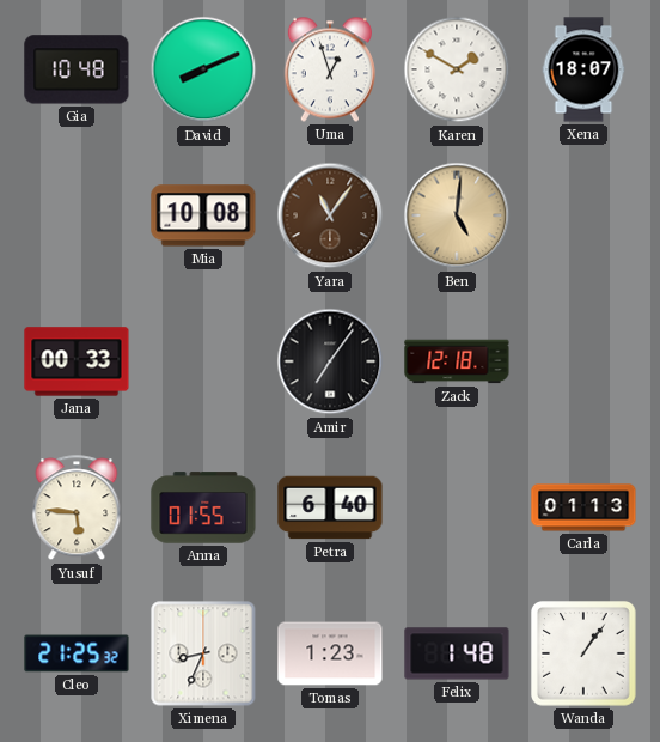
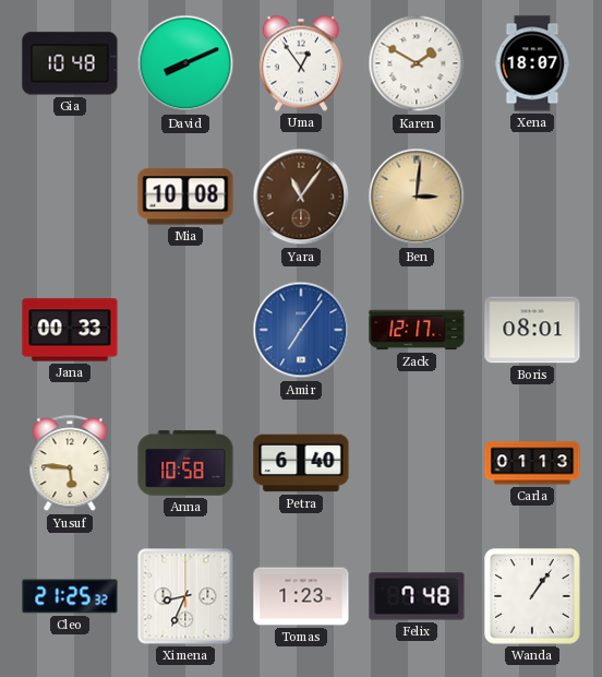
Uma: 12:57 -> 12:54 (301, 63)
Ben: 5:01 -> 3:01 (417, 197)
Amir dial: black -> blue (301, 330)
Zack: 12:18 -> 12:17 (417, 330)
Boris: none -> 08:01 (532, 330)
Anna: 01:55 -> 10:58 (185, 463)
Felix: 1:48 -> 7:48 (417, 596)
